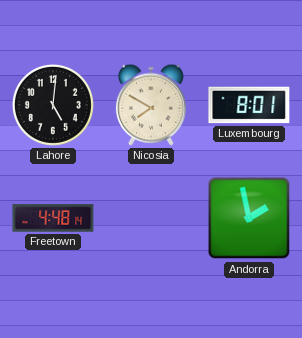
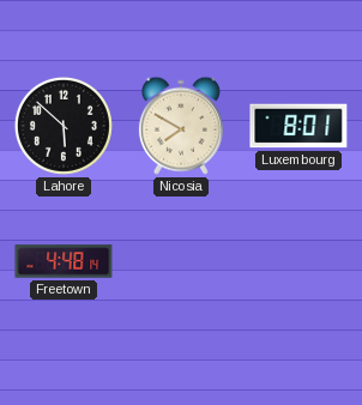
Lahore: 5:01 -> 5:52 (64, 126)
Andorra: 1:58 -> none (249, 218)
